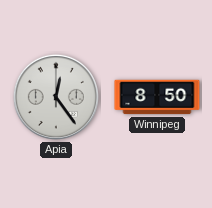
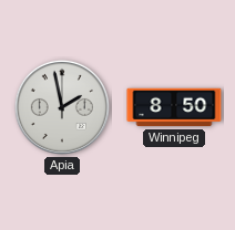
Apia: 12:24 -> 1:58 (62, 107)
